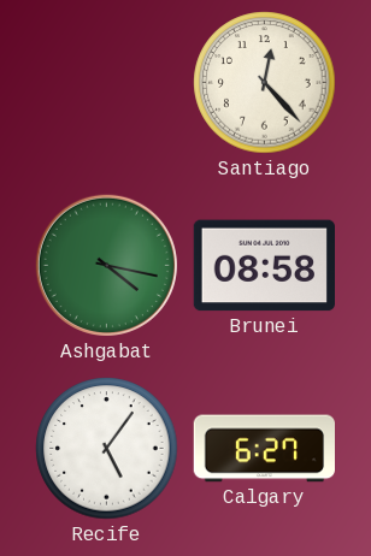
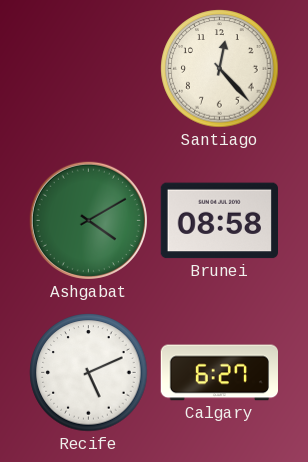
Ashgabat: 4:17 -> 4:10 (88, 220)
Recife: 5:06 -> 5:11 (89, 373)
